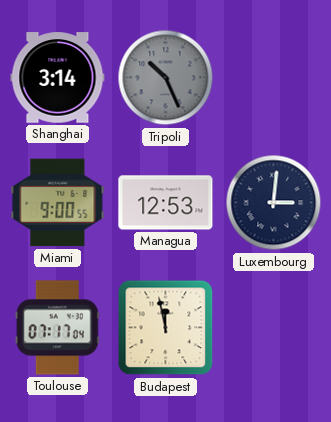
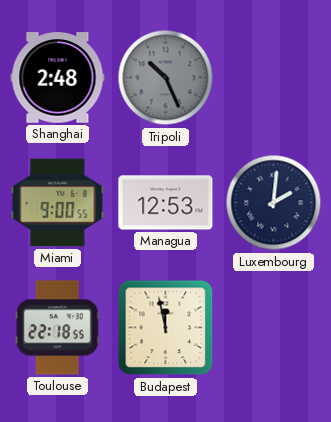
Shanghai: 3:14 -> 2:48 (58, 78)
Luxembourg: 3:01 -> 2:01 (274, 203)
Toulouse: 07:17 -> 22:18 (57, 328)
